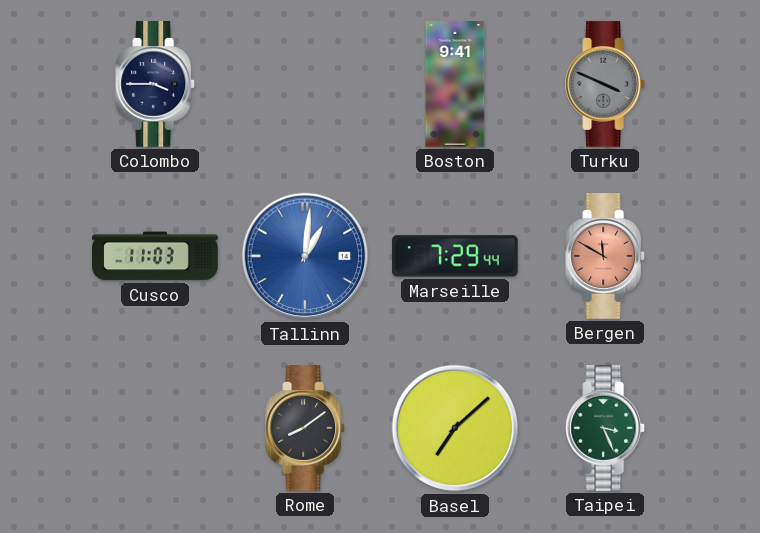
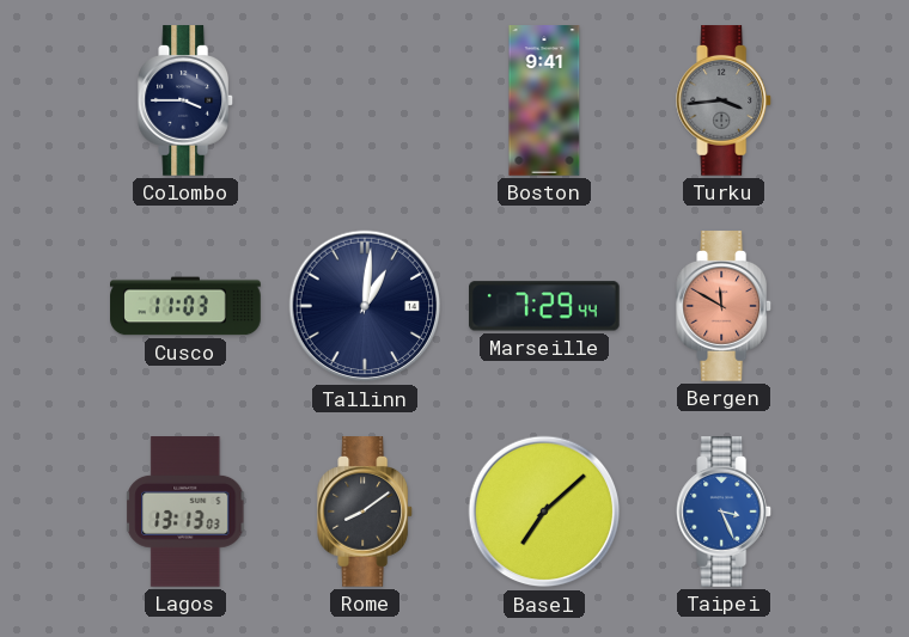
Turku: 3:49 -> 3:44 (725, 100)
Tallinn dial: blue -> navy (365, 306)
Lagos: none -> 13:13 (187, 512)
Taipei dial: green -> blue (725, 512)
